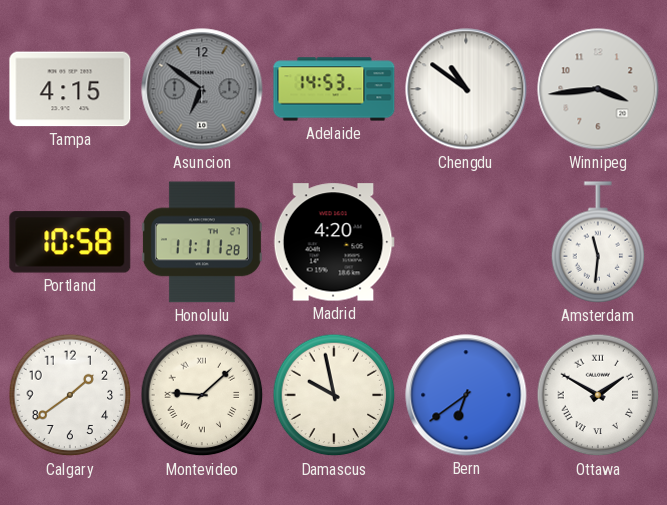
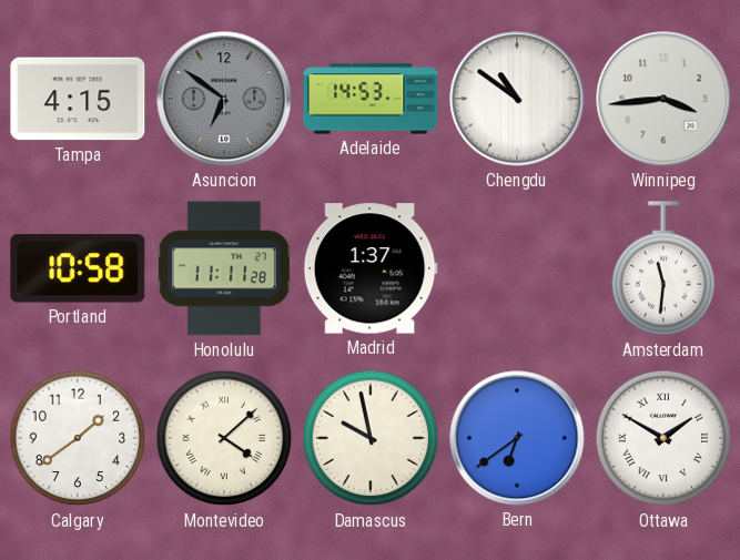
Madrid: 4:20 -> 1:37 (371, 268)
Montevideo: 9:08 -> 4:08 (224, 438)
